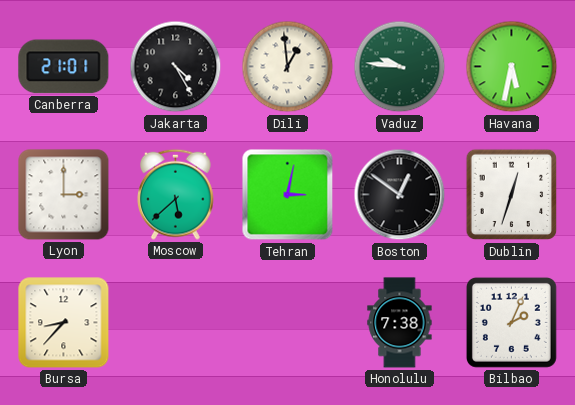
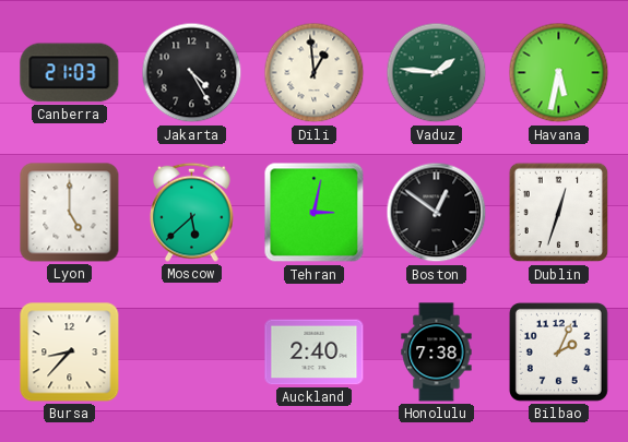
Canberra: 21:01 -> 21:03 (70, 73)
Vaduz: 9:46 -> 1:46 (437, 73)
Lyon: 3:00 -> 5:00 (70, 213)
Auckland: none -> 2:40 (315, 353)
